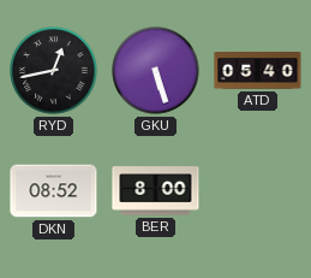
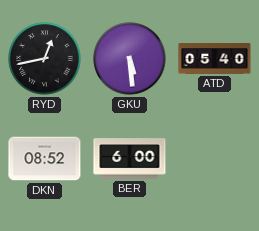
GKU: 5:27 -> 5:29 (130, 59)
BER: 8:00 -> 6:00 (130, 159)
